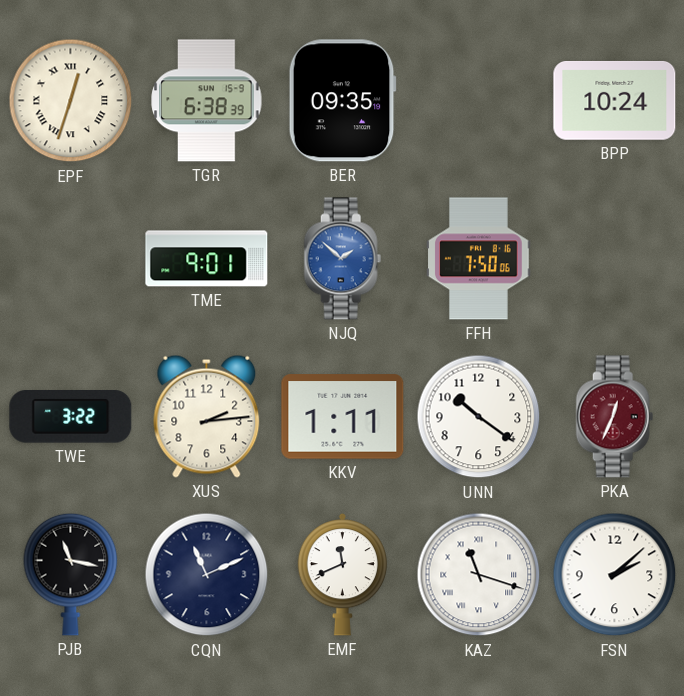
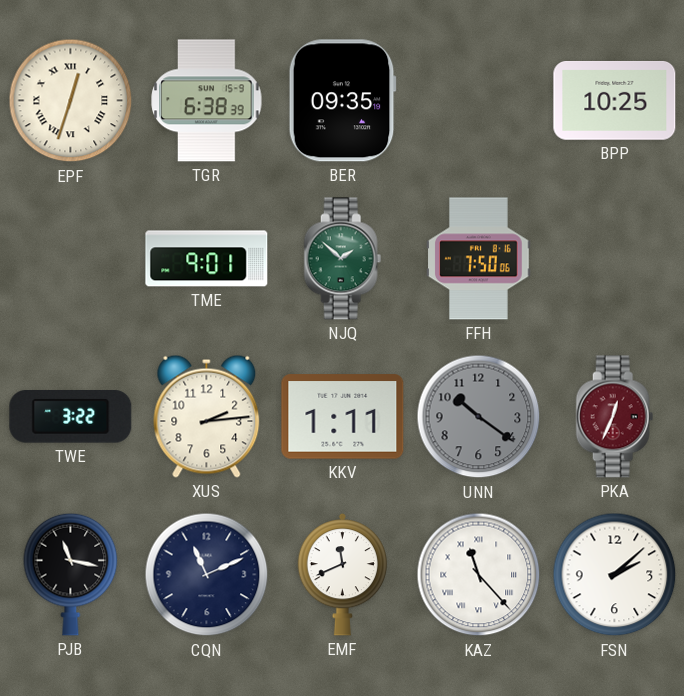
BPP: 10:24 -> 10:25 (615, 100)
NJQ dial: blue -> green (343, 259)
UNN dial: white -> grey (479, 417)
KAZ: 11:18 -> 11:23 (479, 575)
